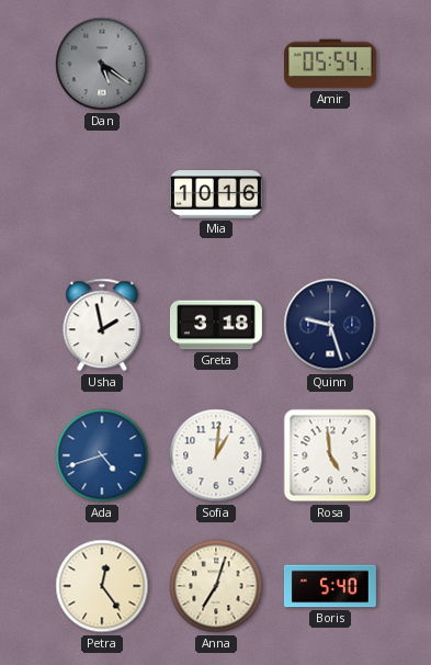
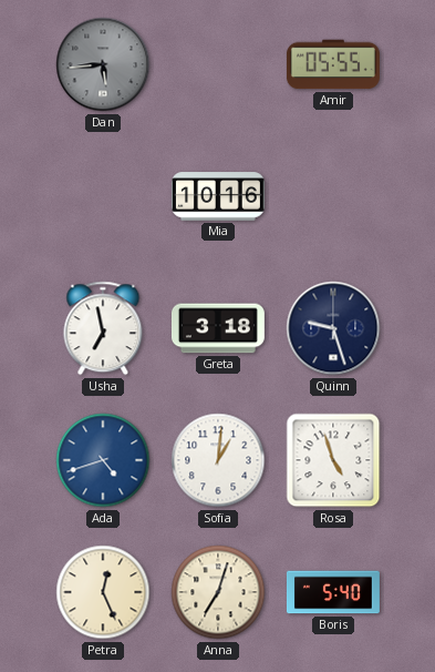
Dan: 5:21 -> 5:44 (103, 64)
Amir: 05:54 -> 05:55 (333, 64)
Usha: 1:58 -> 6:58 (103, 328)
Rosa: 4:59 -> 4:57 (333, 460)
Petra: 12:24 -> 12:26 (103, 592)
